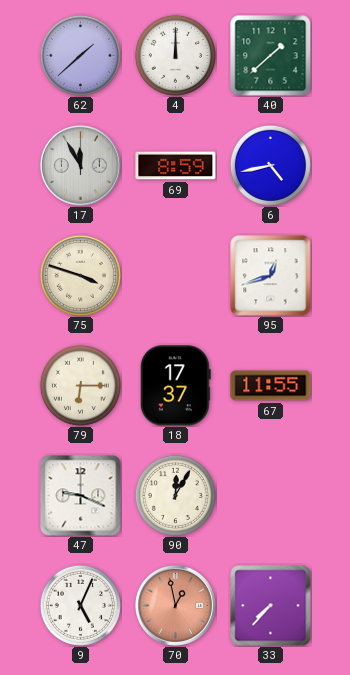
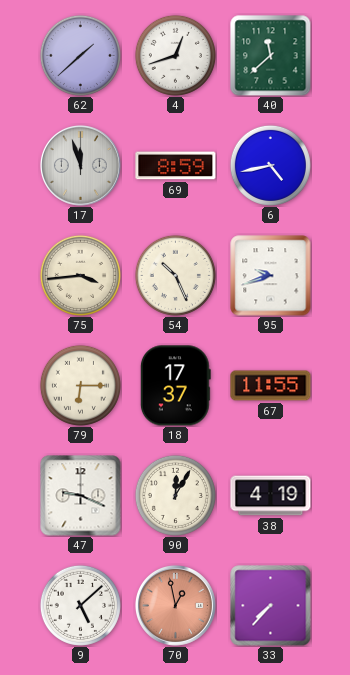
4: 12:00 -> 12:42 (175, 55)
40: 1:38 -> 11:38 (271, 56)
17: 11:55 -> 11:57 (80, 165)
75: 3:48 -> 3:44 (80, 275)
54: none -> 10:26 (175, 275)
95: 12:42 -> 9:42 (271, 276)
38: none -> 4:19 (271, 496)
9: 5:04 -> 5:08 (80, 605)
